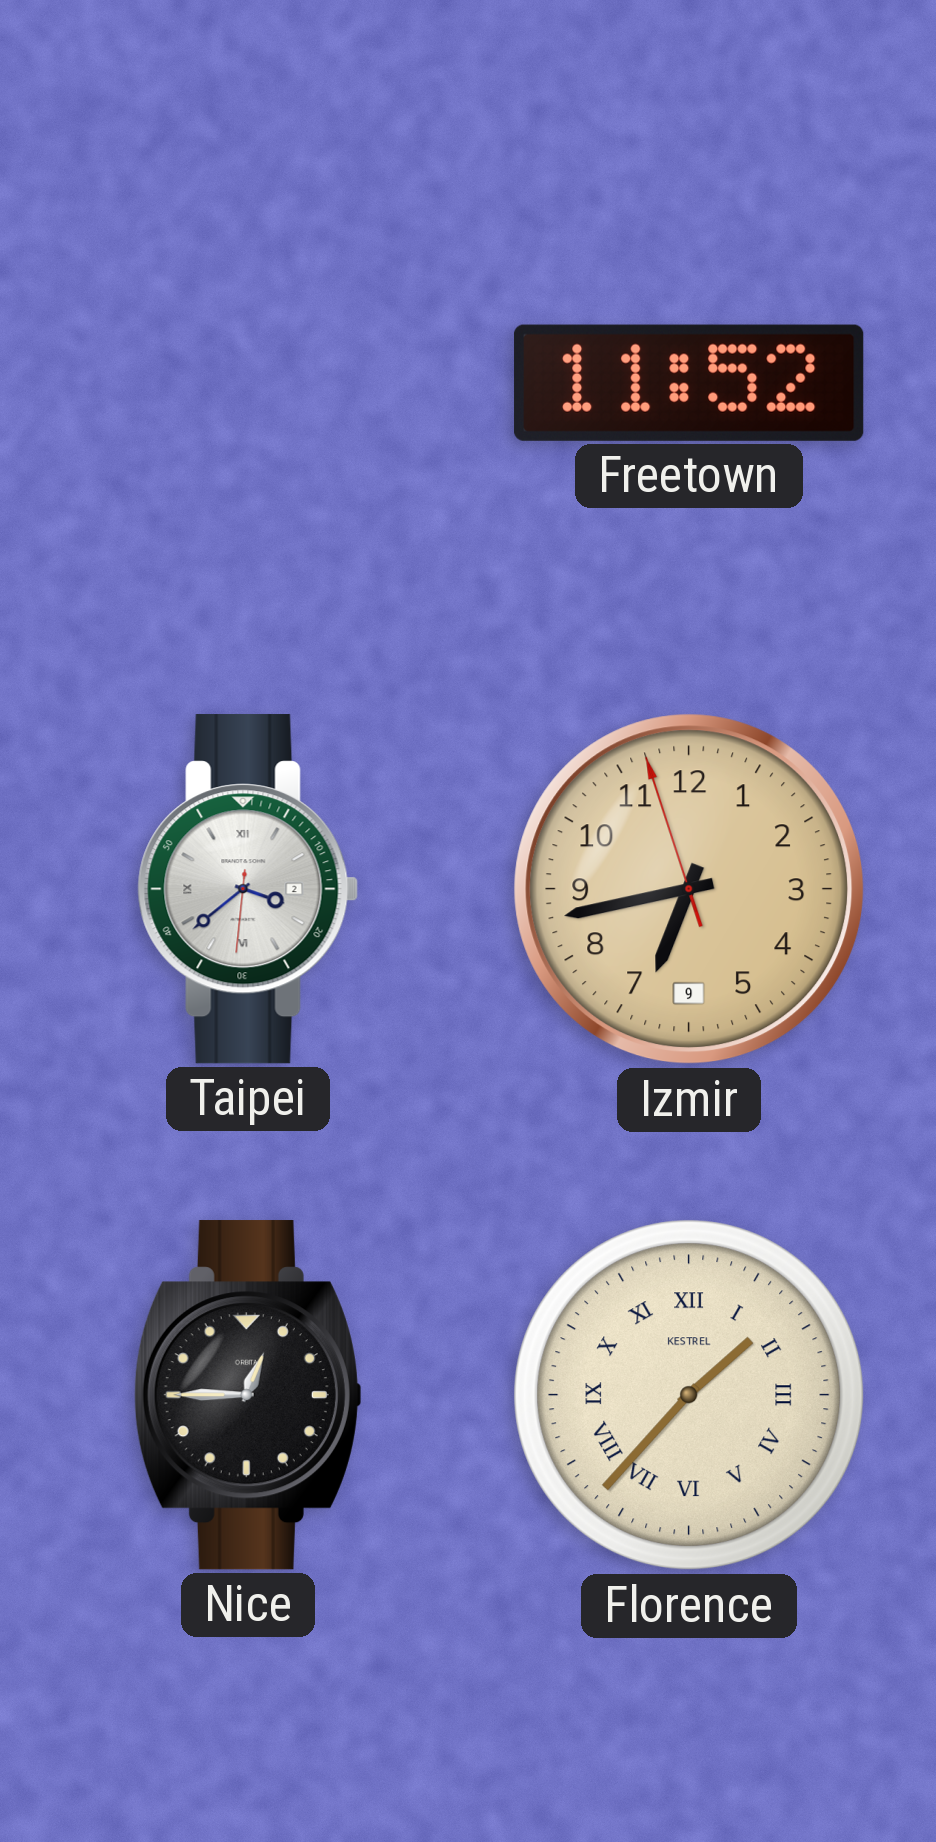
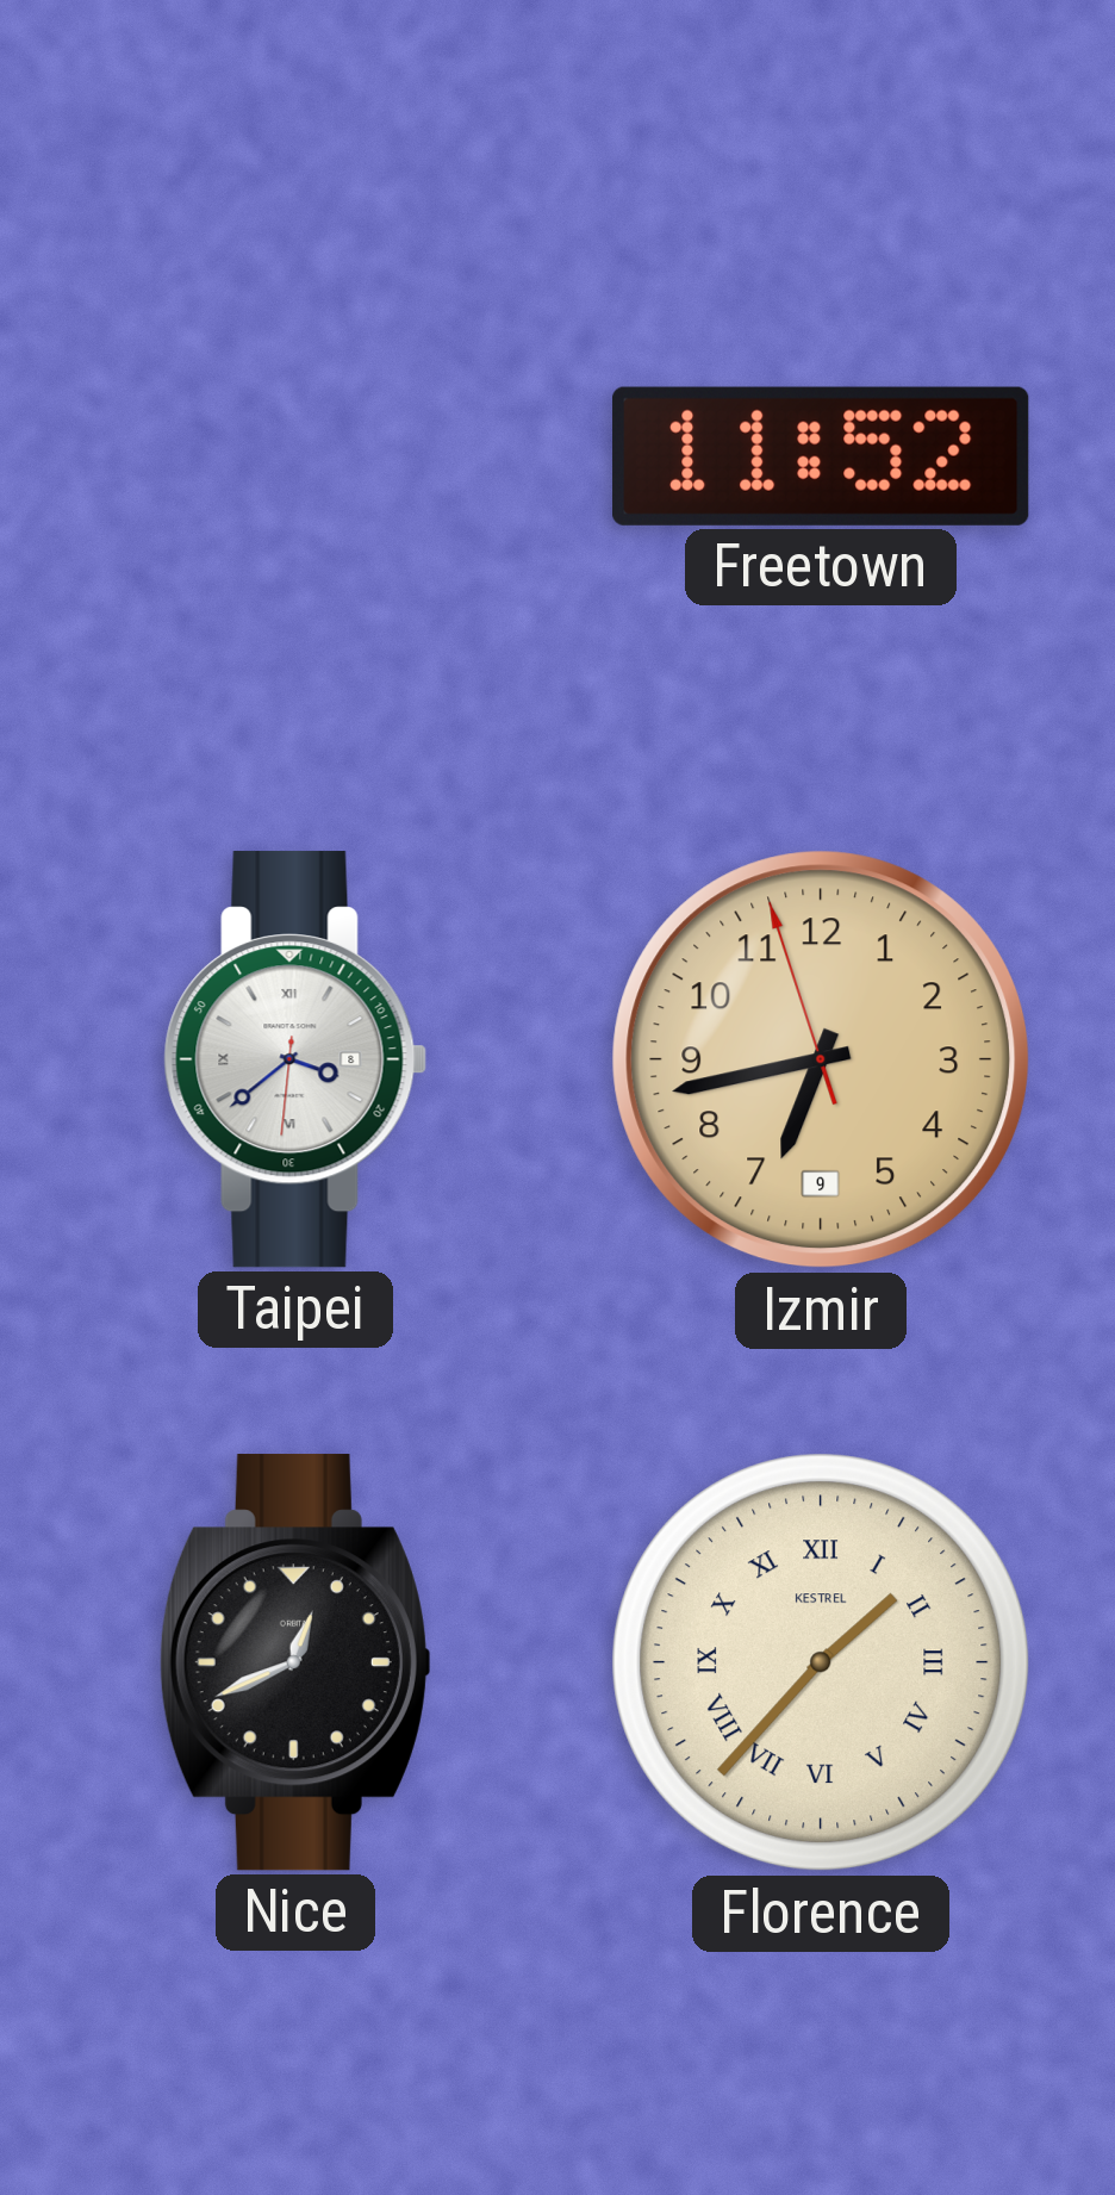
Taipei date: 2 -> 8 (295, 1059)
Nice: 12:45 -> 12:41 (295, 1662)
